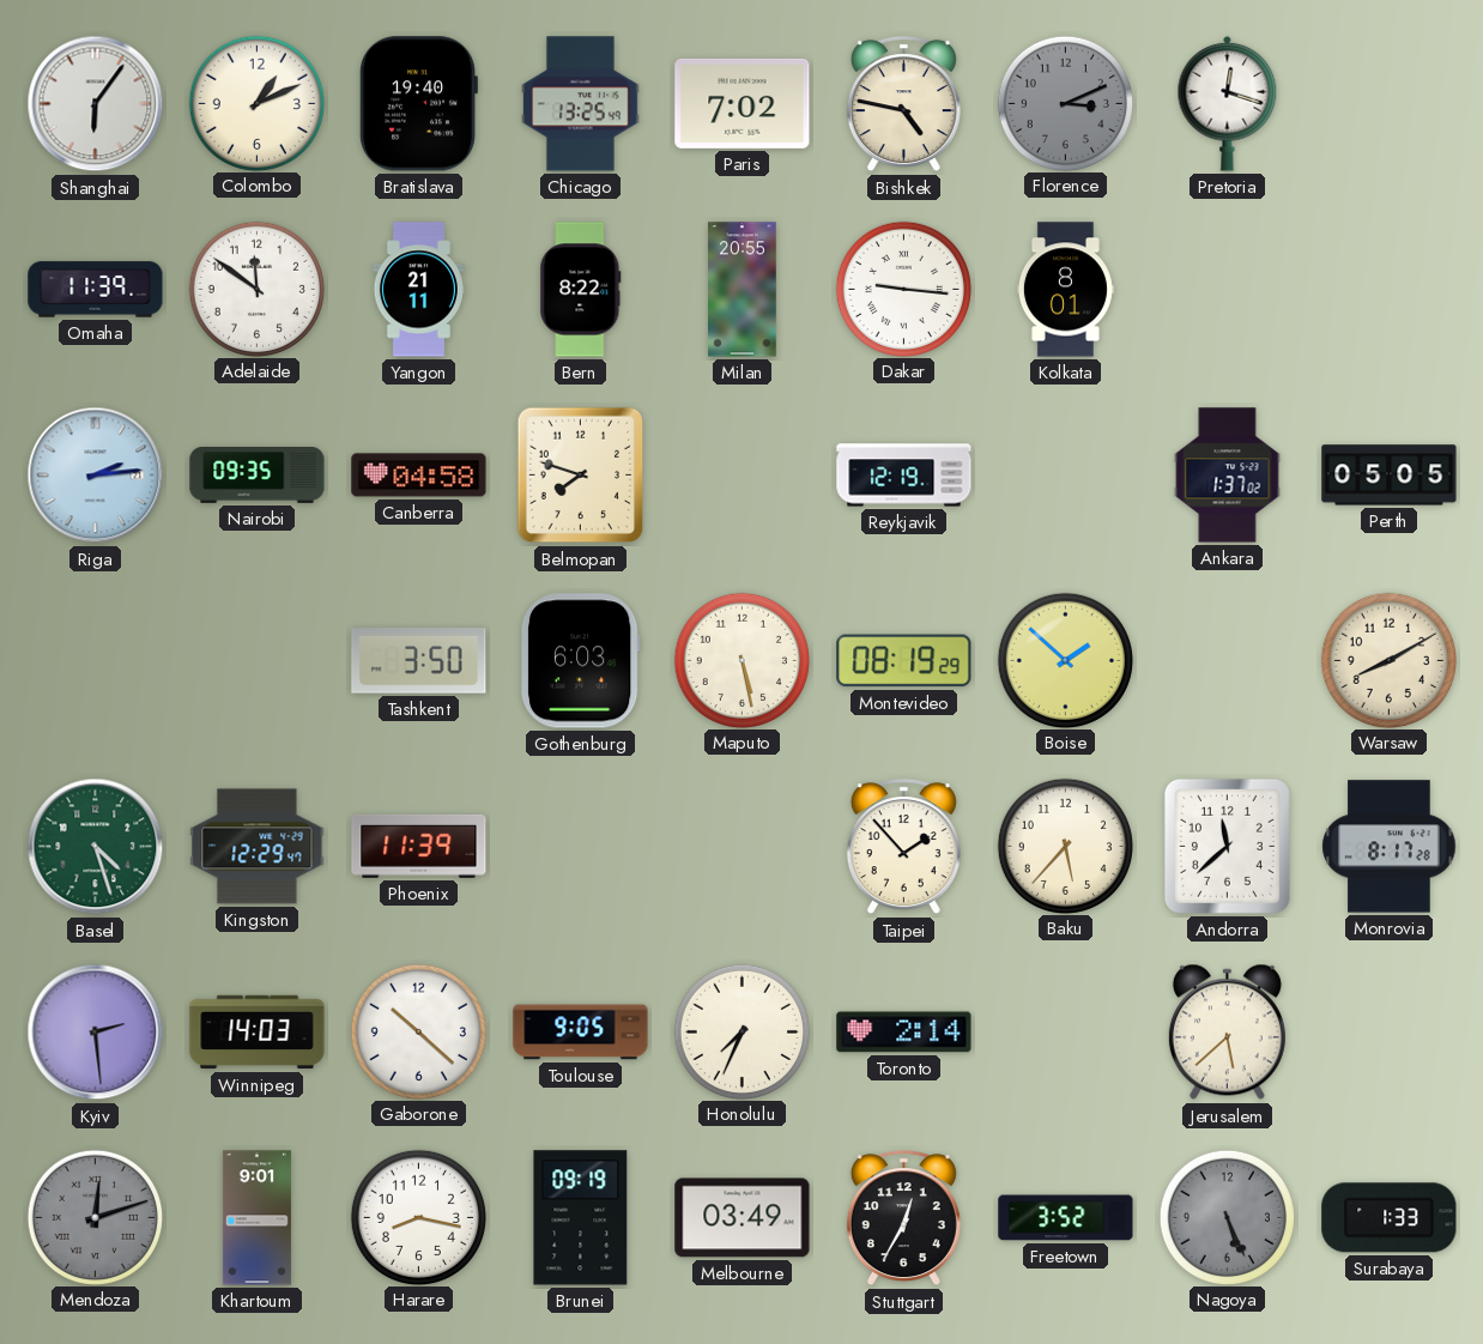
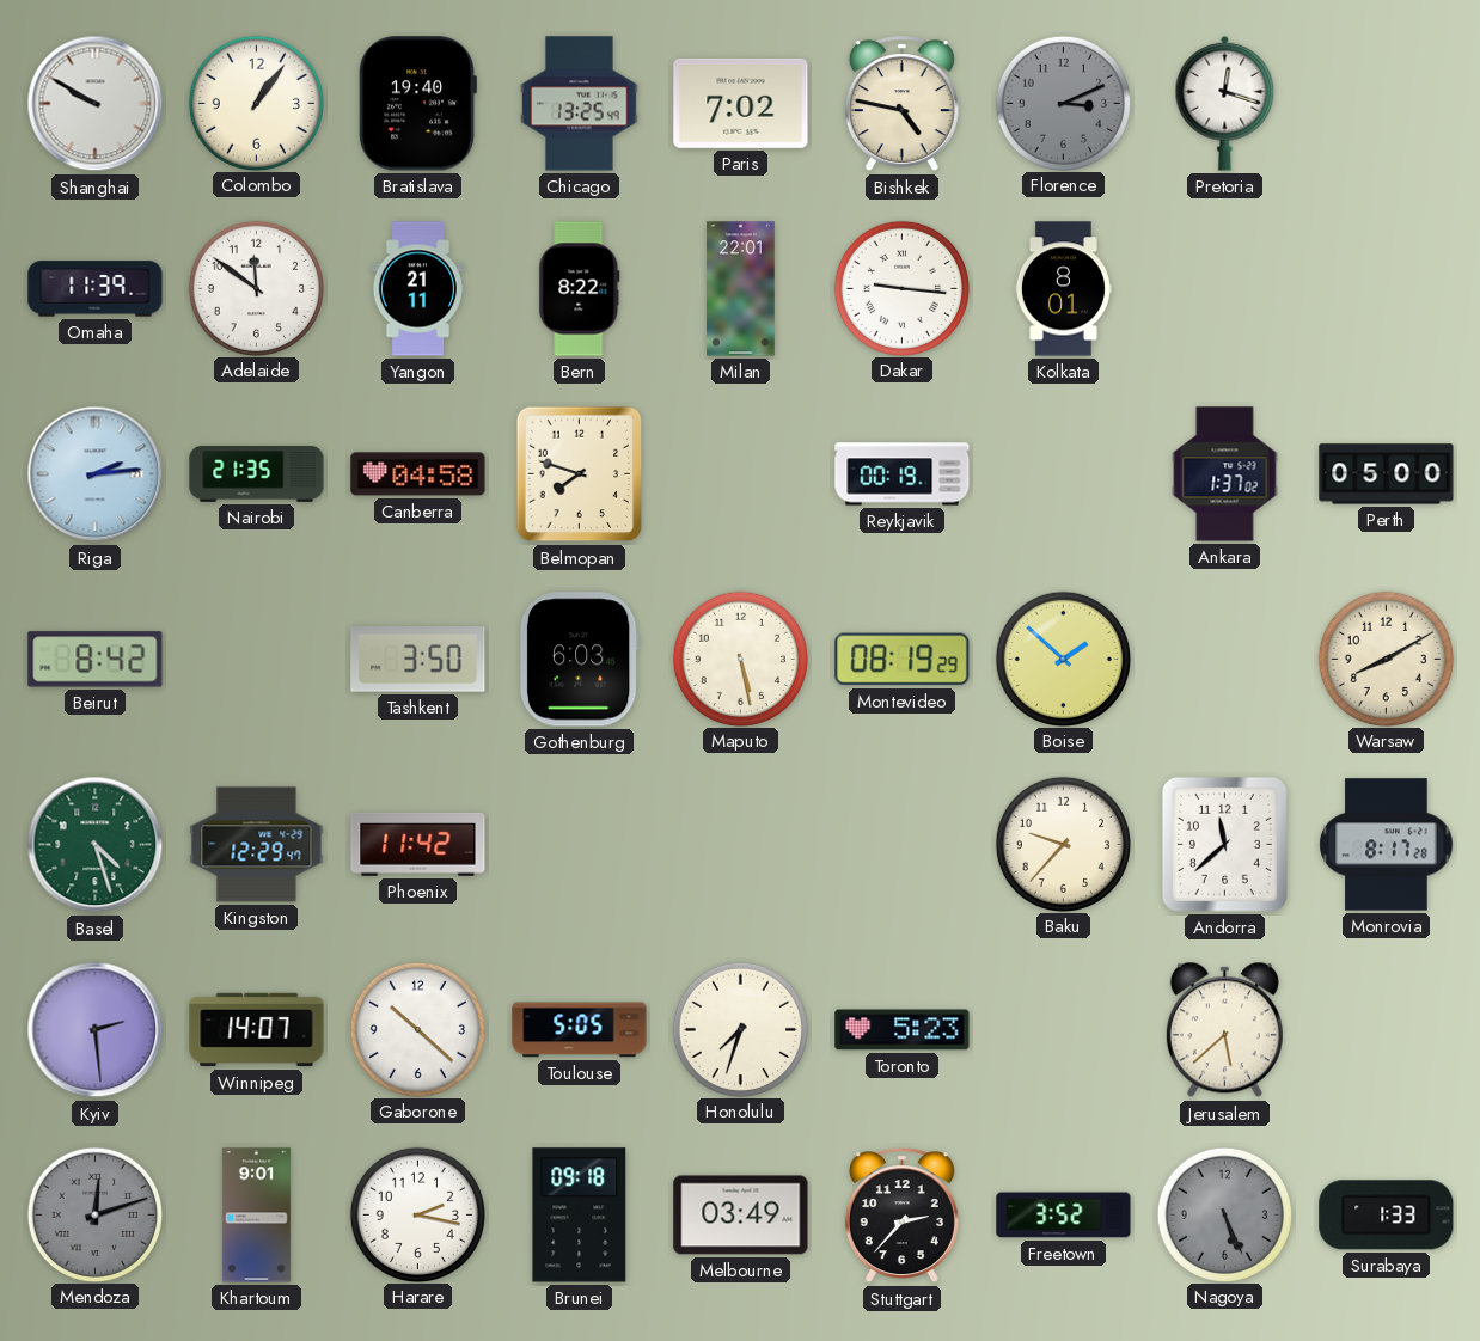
Shanghai: 6:06 -> 9:50 (96, 104)
Colombo: 1:11 -> 1:06 (256, 103)
Milan: 20:55 -> 22:01 (741, 289)
Nairobi: 09:35 -> 21:35 (257, 474)
Reykjavik: 12:19 -> 00:19 (903, 474)
Perth: 05:05 -> 05:00 (1387, 474)
Beirut: none -> 8:42 (96, 660)
Phoenix: 11:39 -> 11:42 (418, 844)
Taipei: 1:53 -> none (903, 847)
Baku: 5:37 -> 9:37 (1063, 844)
Winnipeg: 14:03 -> 14:07 (257, 1030)
Toulouse: 9:05 -> 5:05 (580, 1030)
Honolulu: 7:34 -> 7:33 (740, 1029)
Toronto: 2:14 -> 5:23 (903, 1030)
Harare: 8:17 -> 2:17 (417, 1214)
Brunei: 09:19 -> 09:18 (580, 1216)
Stuttgart: 12:35 -> 2:37 (901, 1216)
